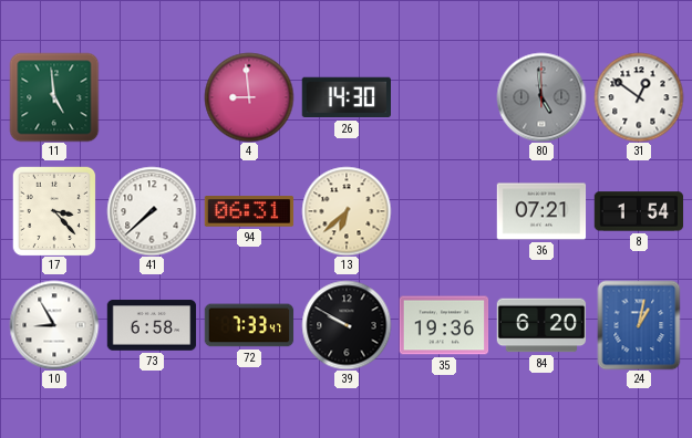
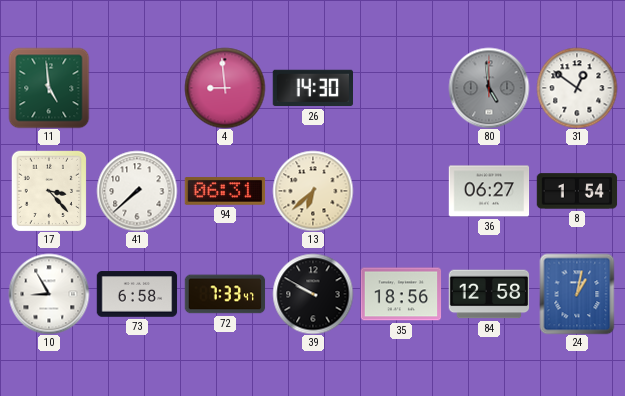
36: 07:21 -> 06:27 (489, 191)
35: 19:36 -> 18:56 (401, 294)
84: 6:20 -> 12:58 (489, 294)
